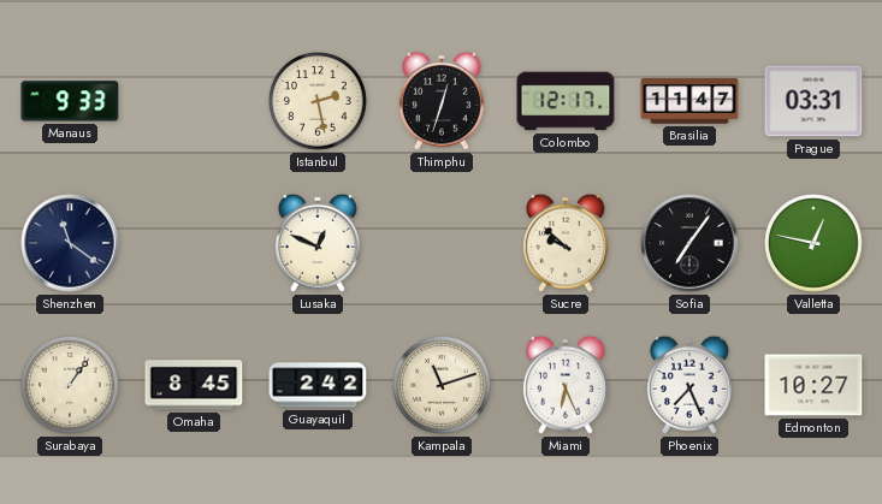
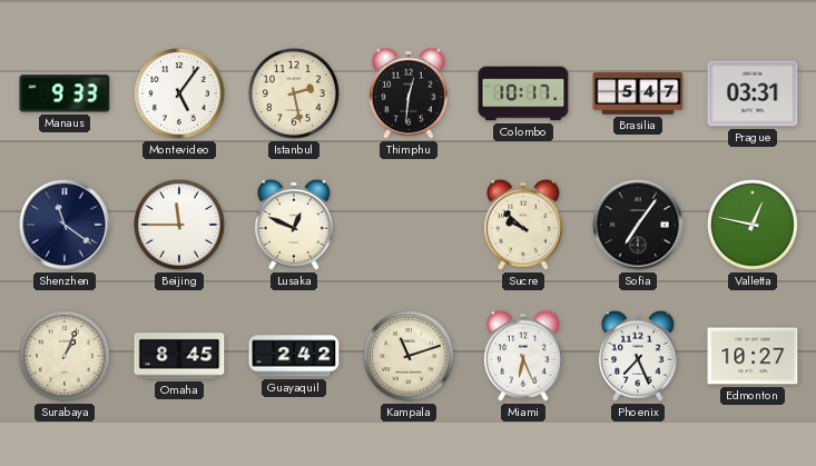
Montevideo: none -> 5:06 (179, 93)
Thimphu: 12:33 -> 12:31 (409, 93)
Colombo: 12:17 -> 10:17 (523, 93)
Brasilia: 11:47 -> 5:47 (638, 93)
Beijing: none -> 11:45 (179, 225)
Surabaya: 1:06 -> 1:04 (65, 356)
